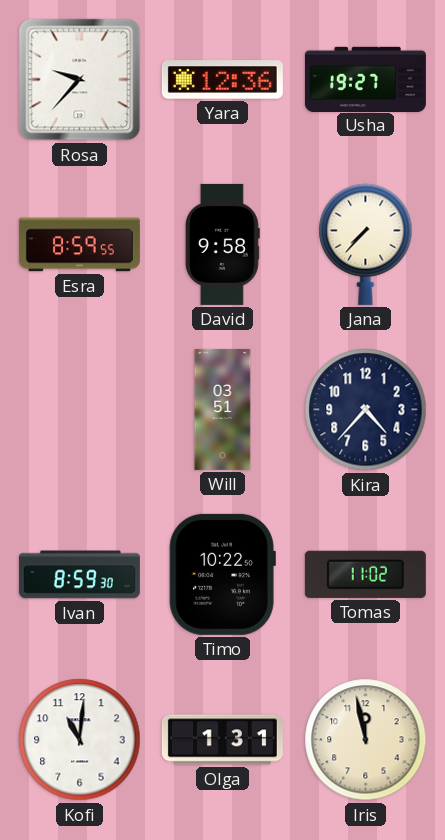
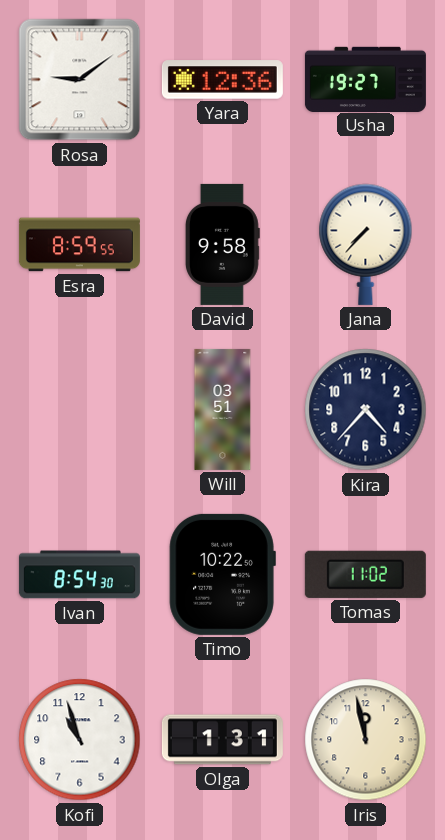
Rosa: 9:37 -> 9:09 (80, 80)
Ivan: 8:59 -> 8:54 (79, 575)
Kofi: 11:01 -> 10:57 (80, 740)
